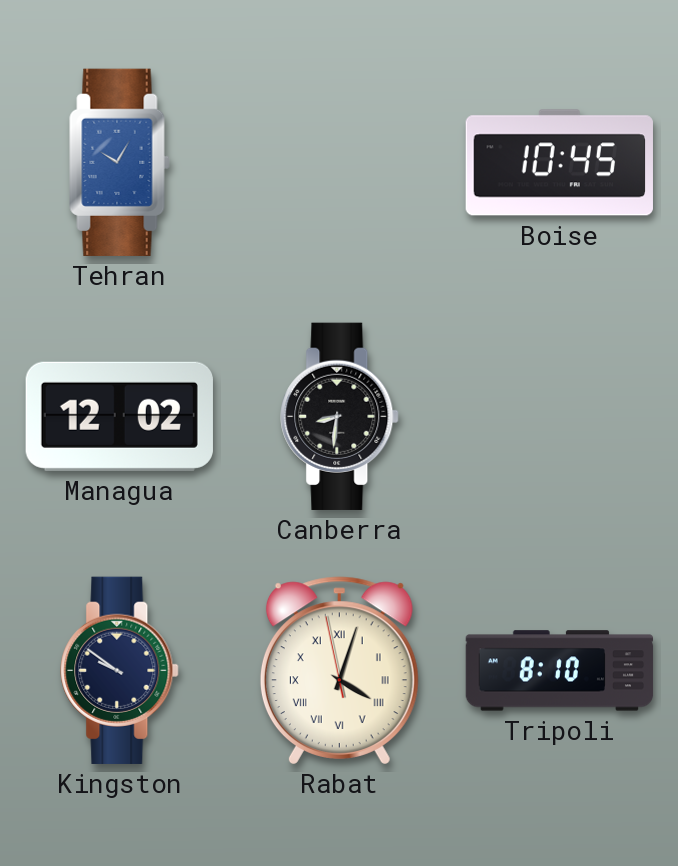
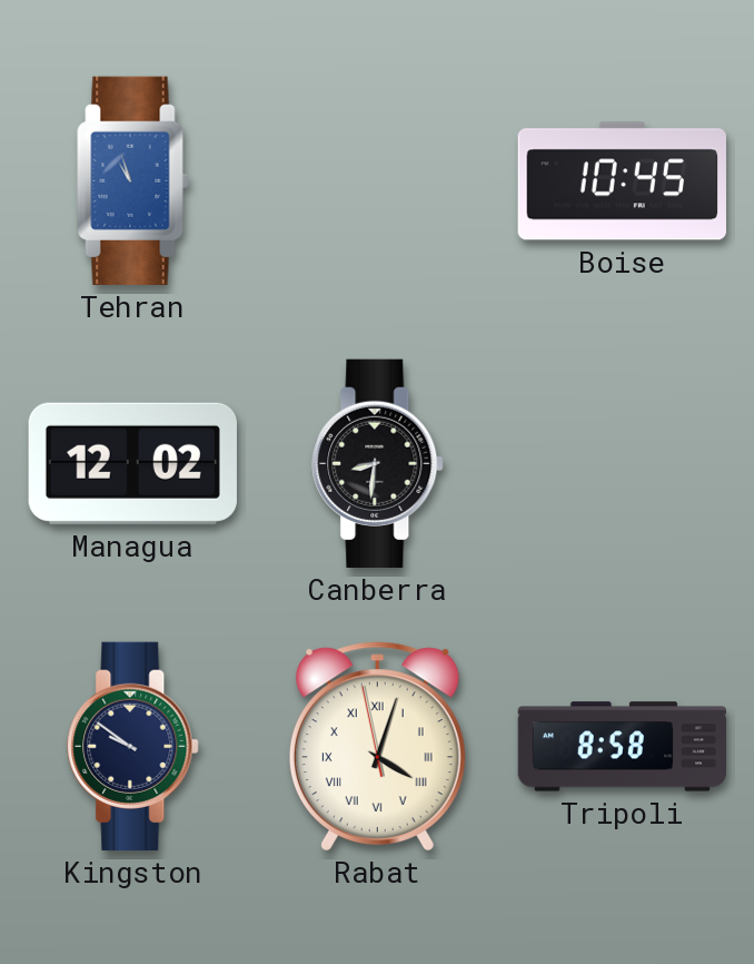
Tehran: 10:05 -> 10:57 (133, 180)
Tripoli: 8:10 -> 8:58 (623, 747)
